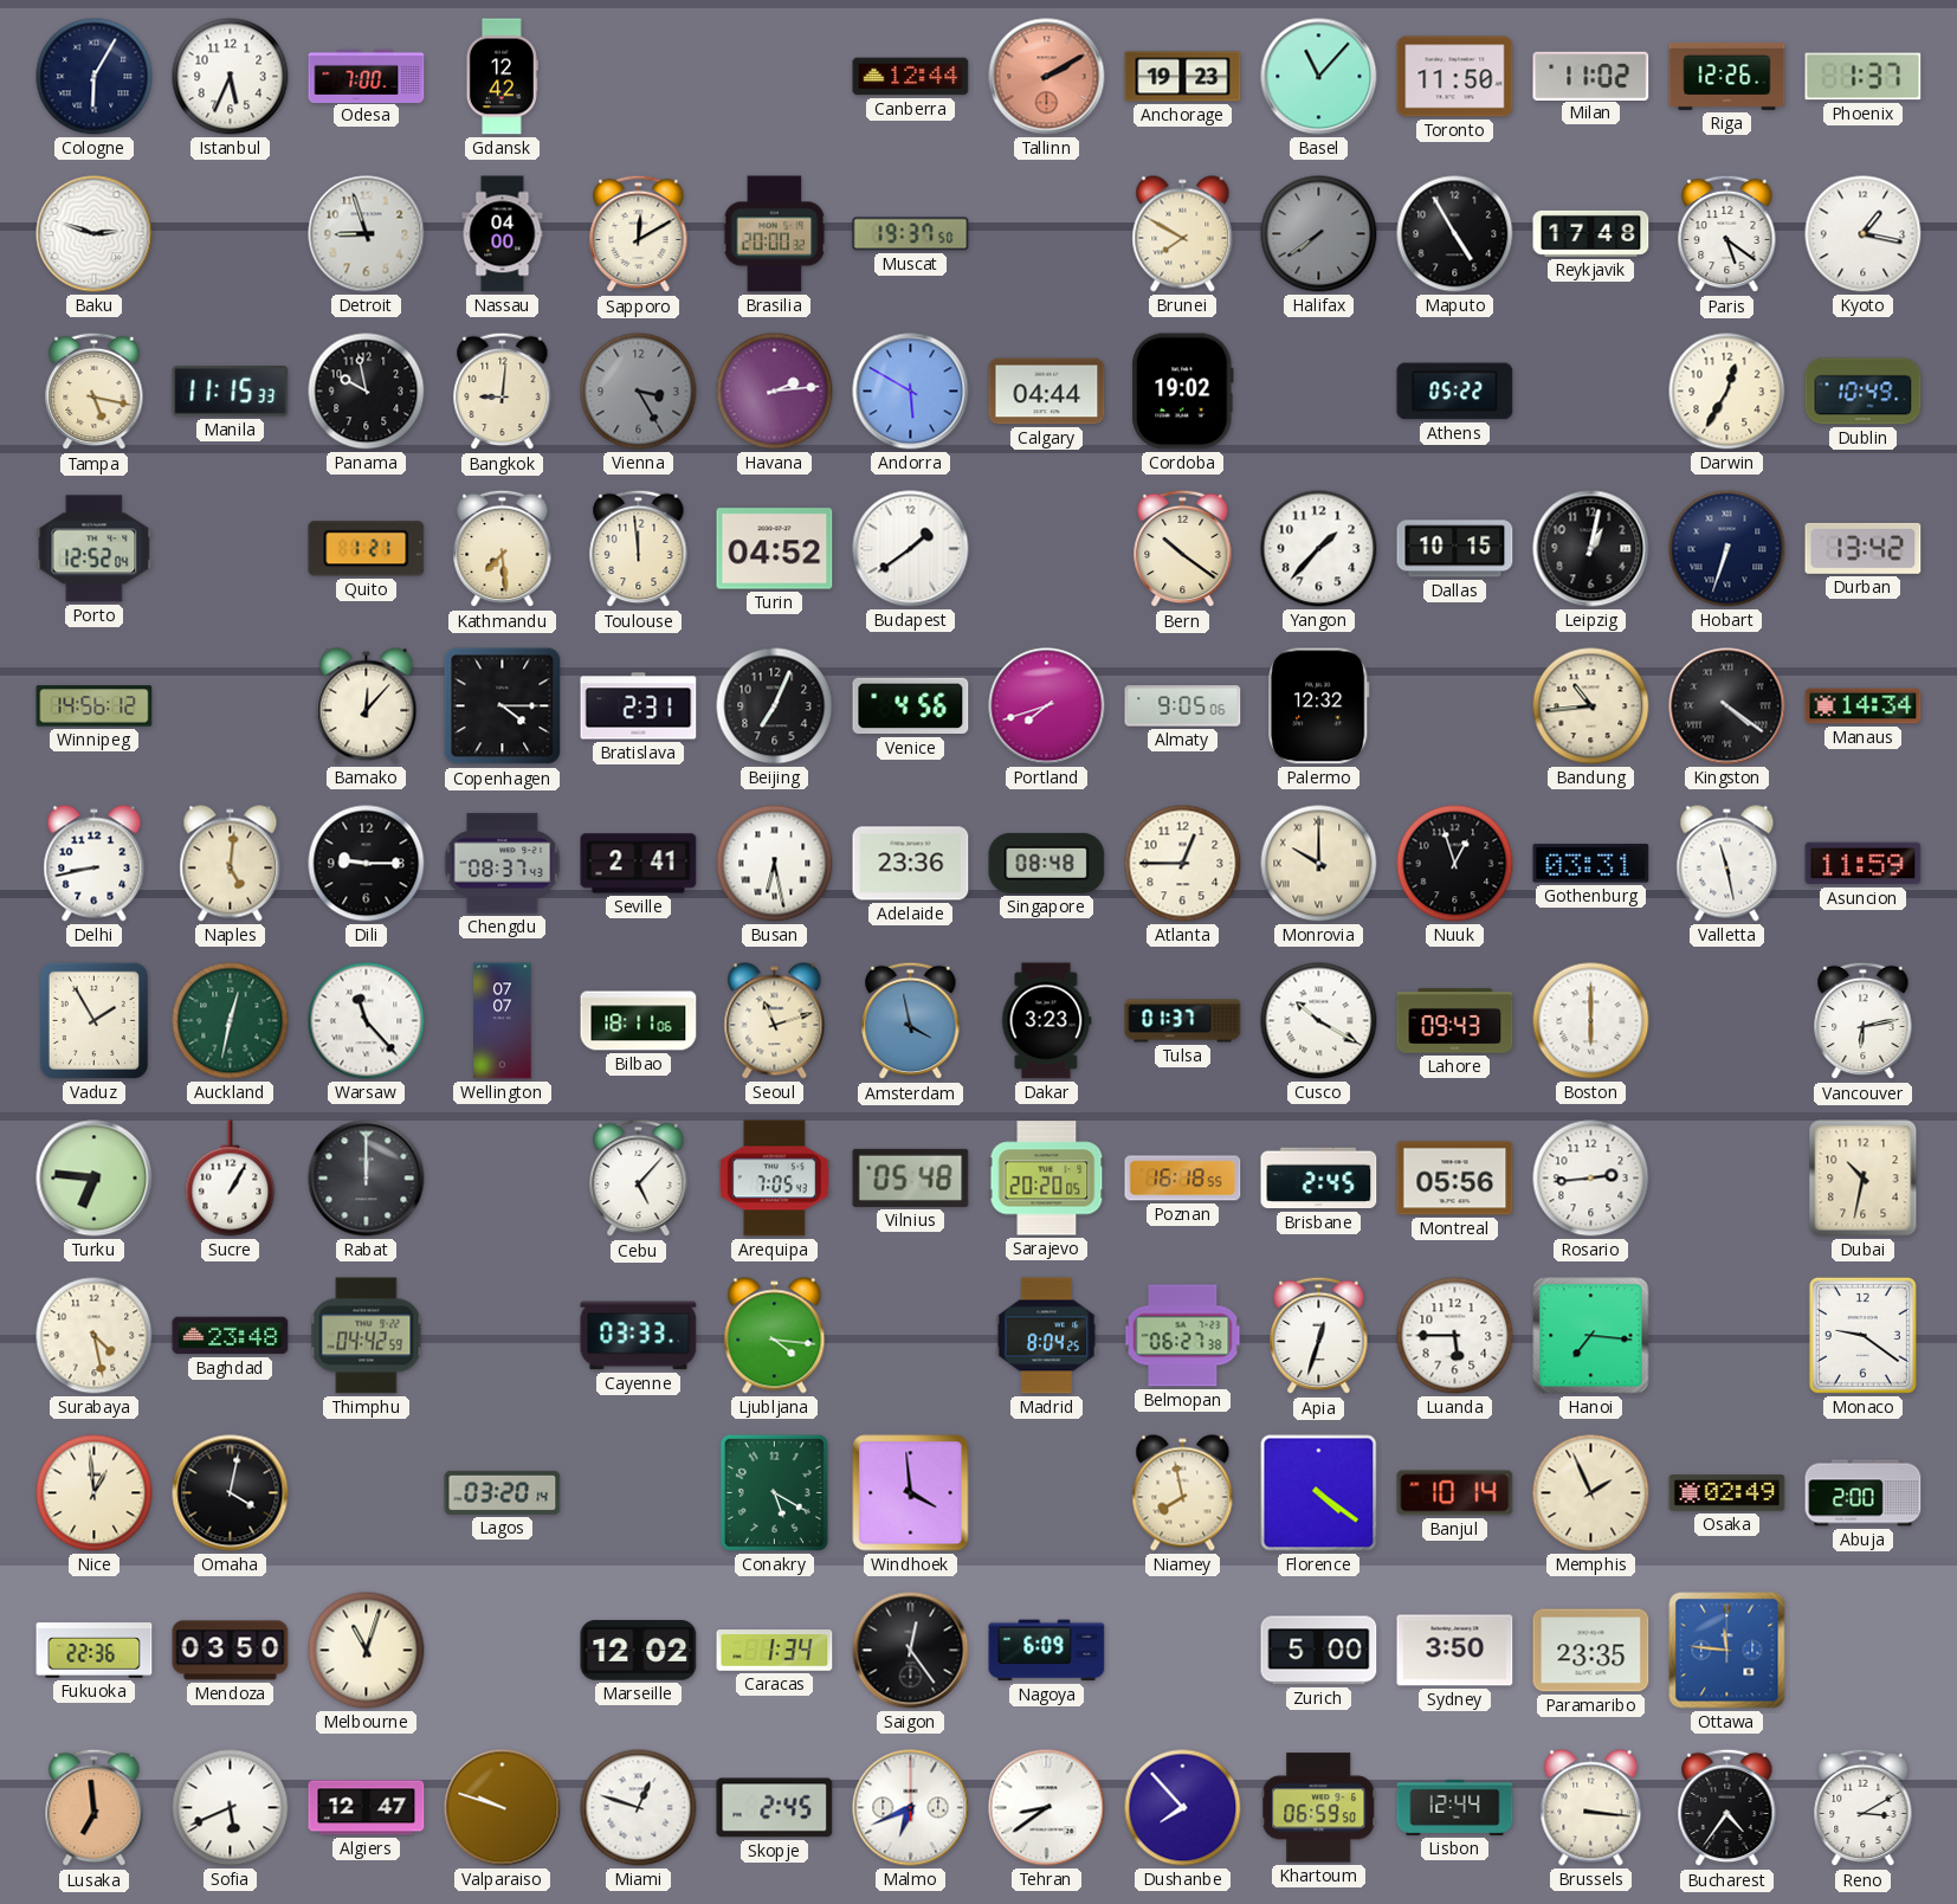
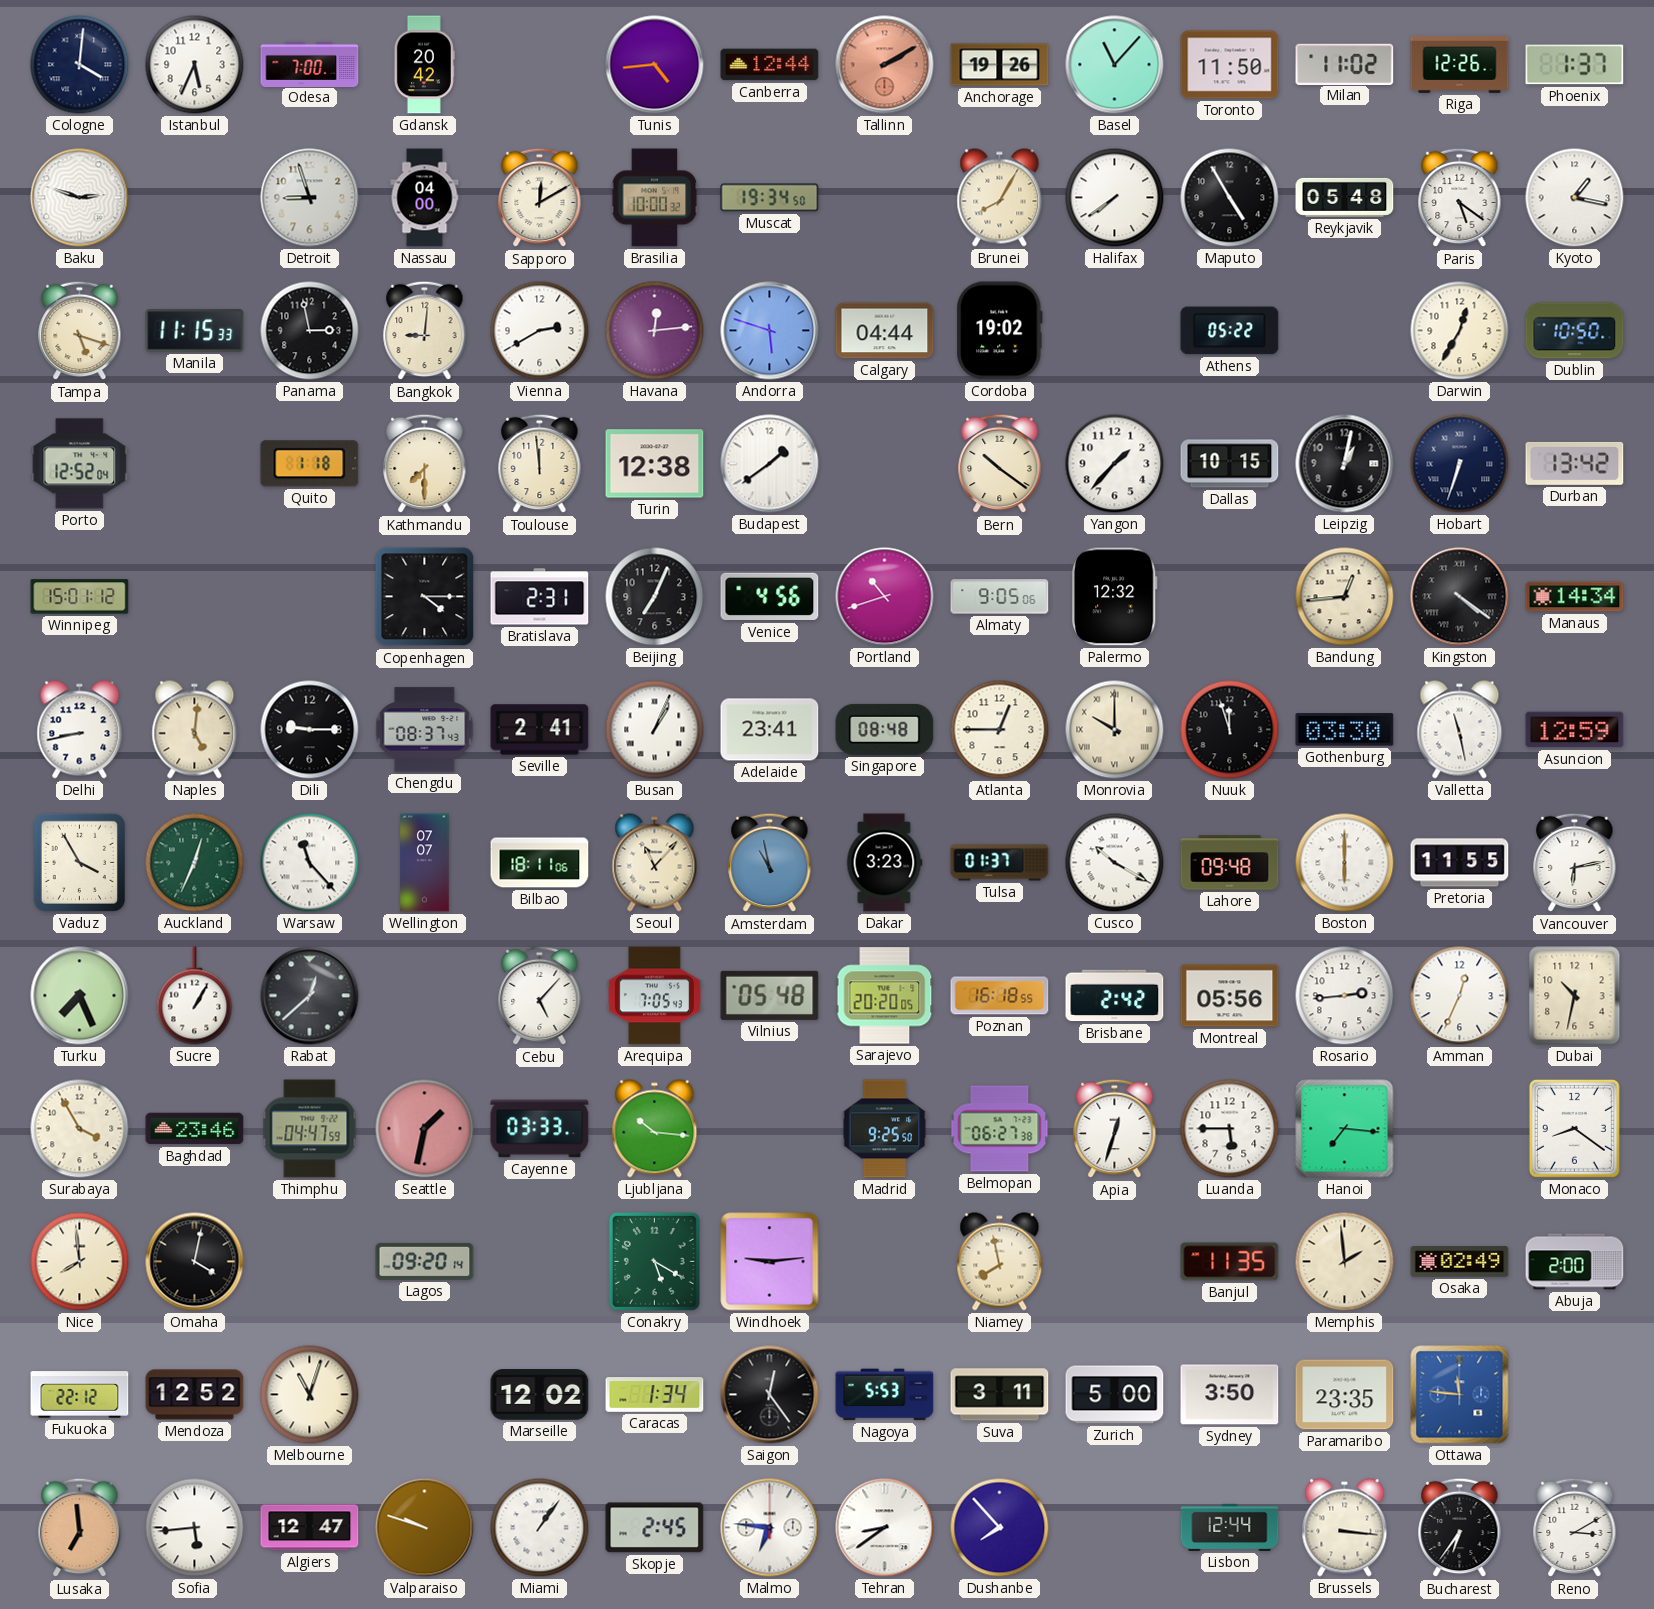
Cologne: 6:05 -> 4:01 (80, 65)
Gdansk: 12:42 -> 20:42 (424, 65)
Tunis: none -> 4:44 (655, 65)
Anchorage: 19:23 -> 19:26 (1000, 65)
Brasilia: 20:00 -> 10:00 (655, 198)
Muscat: 19:37 -> 19:34 (770, 198)
Brunei: 7:50 -> 8:05 (1000, 198)
Halifax dial: grey -> white (1115, 198)
Reykjavik: 17:48 -> 05:48 (1345, 197)
Tampa: 5:17 -> 5:18 (80, 331)
Panama: 9:58 -> 2:58 (310, 331)
Vienna: 3:25 -> 2:40 (540, 331)
Vienna dial: grey -> white (540, 331)
Havana: 2:14 -> 12:14 (655, 331)
Andorra: 5:50 -> 5:48 (770, 331)
Dublin: 10:49 -> 10:50 (1575, 331)
Quito: 1:21 -> 1:18 (310, 464)
Kathmandu: 7:29 -> 7:30 (425, 464)
Turin: 04:52 -> 12:38 (655, 464)
Winnipeg: 14:56 -> 15:01 (80, 597)
Bamako: 12:07 -> none (367, 706)
Portland: 7:42 -> 10:42 (885, 597)
Bandung: 10:44 -> 12:44 (1345, 597)
Busan: 6:28 -> 1:04 (655, 730)
Adelaide: 23:36 -> 23:41 (770, 730)
Nuuk: 12:57 -> 11:57 (1230, 730)
Gothenburg: 03:31 -> 03:30 (1345, 730)
Asuncion: 11:59 -> 12:59 (1575, 730)
Vaduz: 1:55 -> 3:55 (79, 862)
Auckland: 12:32 -> 12:34 (195, 863)
Seoul: 11:12 -> 11:07 (655, 863)
Amsterdam: 3:58 -> 10:58 (770, 863)
Lahore: 09:43 -> 09:48 (1230, 863)
Pretoria: none -> 11:55 (1460, 863)
Turku: 6:46 -> 7:26 (80, 996)
Rabat: 12:00 -> 12:38 (310, 996)
Brisbane: 2:45 -> 2:42 (1115, 996)
Amman: none -> 12:34 (1460, 996)
Surabaya: 4:28 -> 3:55 (80, 1129)
Baghdad: 23:48 -> 23:46 (195, 1129)
Thimphu: 04:42 -> 04:47 (310, 1129)
Seattle: none -> 1:32 (425, 1129)
Ljubljana: 4:16 -> 10:16 (655, 1129)
Madrid: 8:04 -> 9:25 (885, 1129)
Monaco: 9:21 -> 8:21 (1574, 1128)
Nice: 12:59 -> 7:59 (80, 1262)
Lagos: 03:20 -> 09:20 (425, 1261)
Windhoek: 3:59 -> 9:14 (770, 1262)
Florence: 4:21 -> none (1319, 1493)
Banjul: 10:14 -> 11:35 (1230, 1262)
Memphis: 1:56 -> 1:59 (1345, 1262)
Fukuoka: 22:36 -> 22:12 (80, 1395)
Mendoza: 03:50 -> 12:52 (195, 1395)
Nagoya: 6:09 -> 5:53 (885, 1395)
Suva: none -> 3:11 (1000, 1395)
Sofia: 5:41 -> 5:44 (195, 1528)
Miami: 12:48 -> 1:06 (540, 1528)
Malmo: 6:41 -> 6:46 (770, 1528)
Khartoum: 06:59 -> none (1319, 1808)
Bucharest: 4:36 -> 6:36 (1460, 1528)
